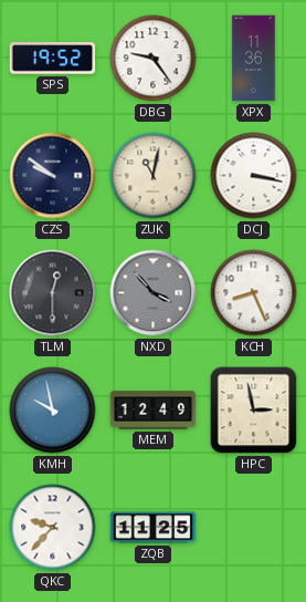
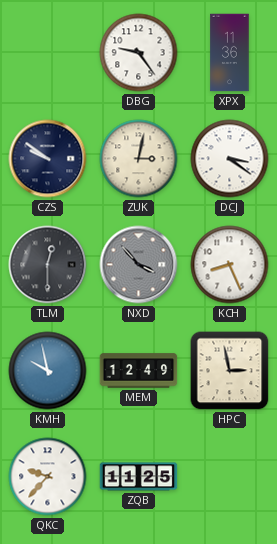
SPS: 19:52 -> none (53, 59)
ZUK: 11:02 -> 3:02 (139, 159)
DCJ: 3:17 -> 3:21 (230, 159)
